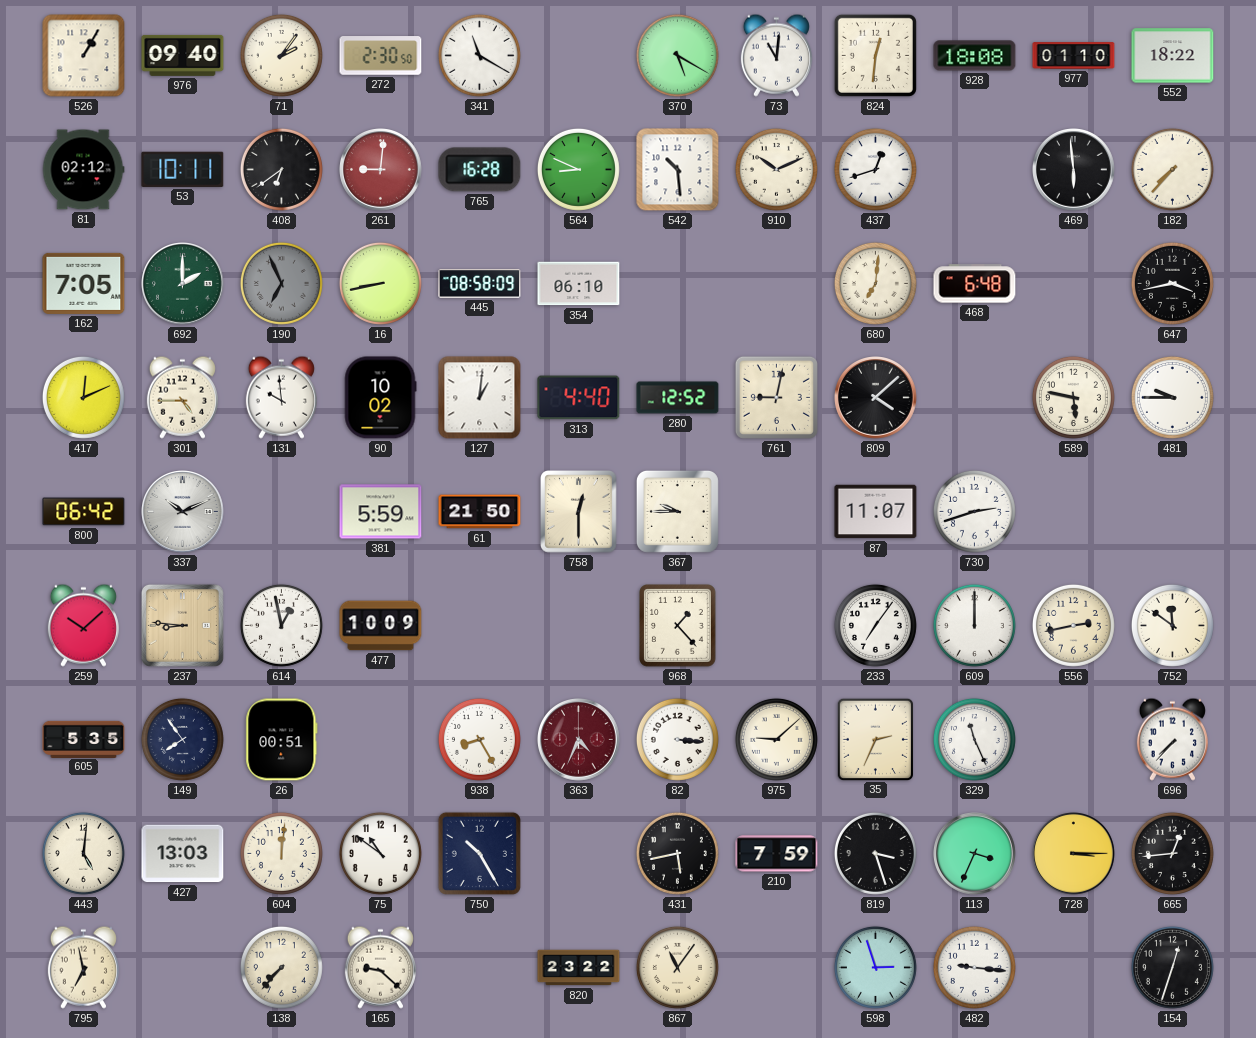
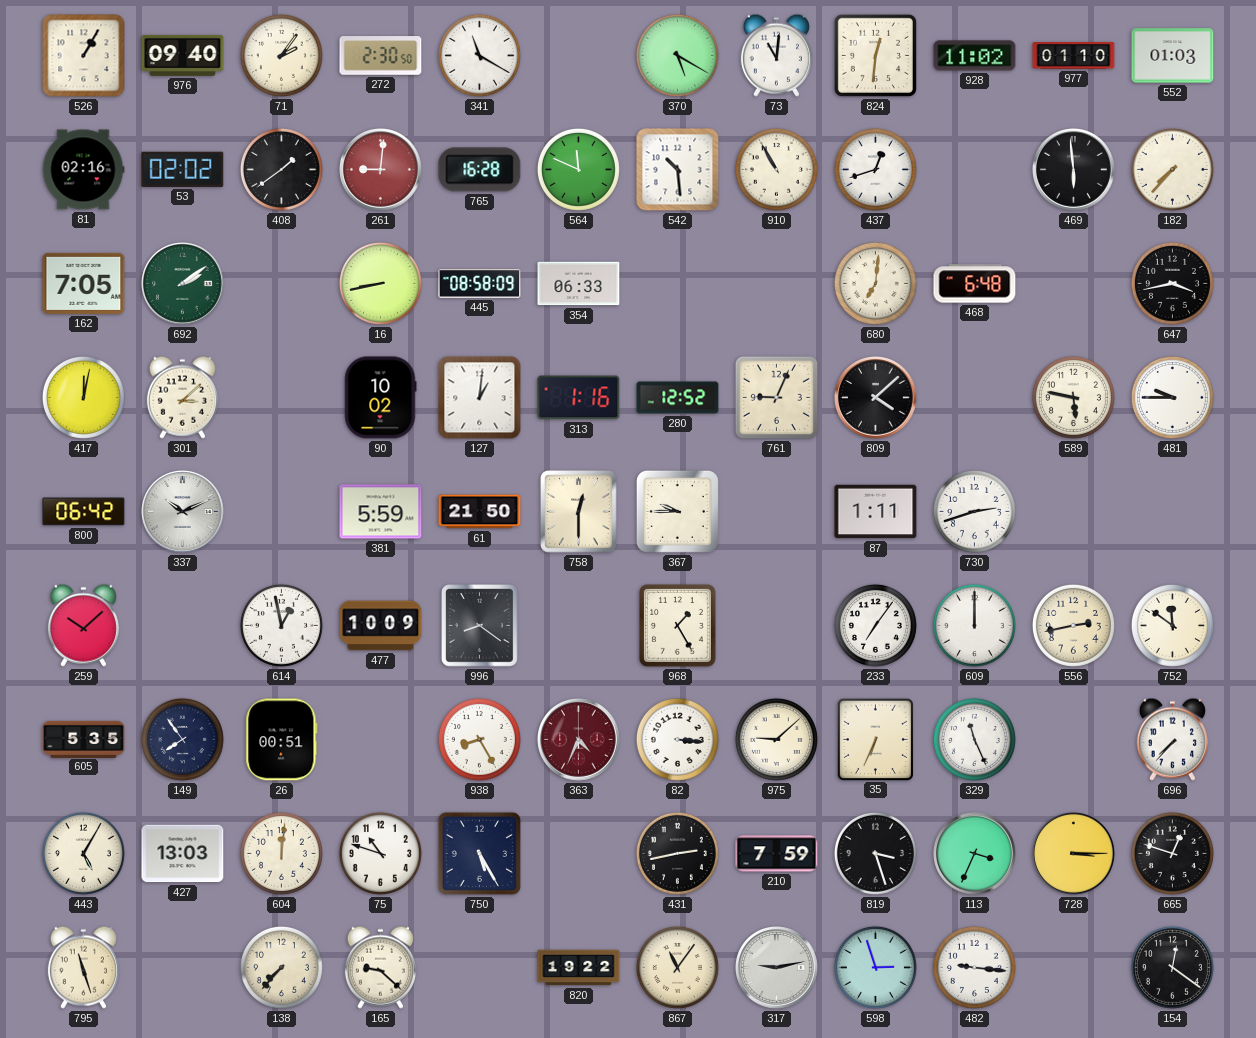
928: 18:08 -> 11:02 (975, 56)
552: 18:22 -> 01:03 (1173, 56)
81: 02:12 -> 02:16 (83, 170)
53: 10:11 -> 02:02 (183, 169)
408: 6:39 -> 1:39 (281, 169)
564: 8:49 -> 11:49 (578, 169)
910: 10:11 -> 10:55 (776, 169)
692: 2:00 -> 2:09 (183, 284)
190: 6:56 -> none (281, 283)
354: 06:10 -> 06:33 (579, 284)
417: 12:11 -> 12:02 (83, 397)
301: 4:45 -> 3:08 (182, 397)
131: 9:59 -> none (281, 397)
313: 4:40 -> 1:16 (579, 398)
761: 9:02 -> 9:04 (776, 397)
87: 11:07 -> 1:11 (876, 512)
237: 8:46 -> none (182, 625)
996: none -> 8:21 (480, 626)
968: 1:23 -> 1:25 (678, 626)
35: 2:34 -> 6:34 (875, 739)
443: 5:01 -> 5:05 (83, 853)
75: 10:51 -> 10:48 (380, 853)
750: 10:25 -> 5:25 (479, 853)
431: 5:43 -> 2:43 (677, 853)
665: 12:44 -> 12:48 (1172, 853)
795: 6:58 -> 11:27 (83, 967)
820: 23:22 -> 19:22 (579, 968)
317: none -> 9:13 (777, 968)
154: 12:33 -> 12:21 (1172, 967)
